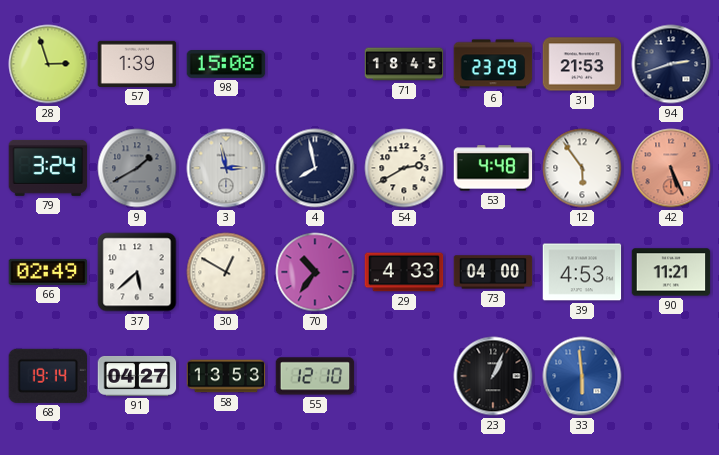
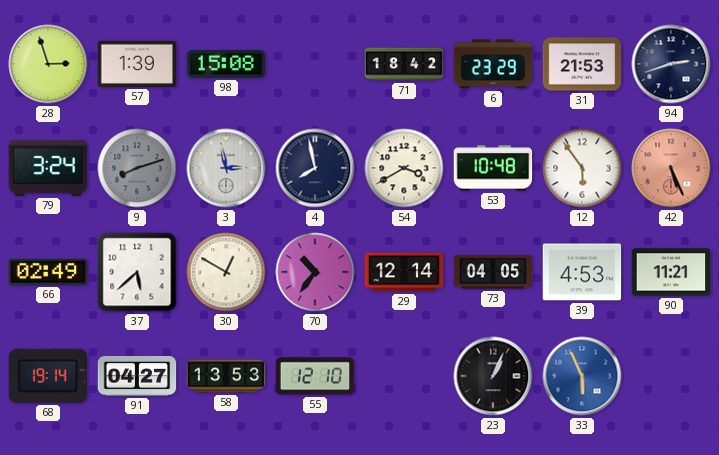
71: 18:45 -> 18:42 (404, 64)
9: 1:40 -> 8:12 (137, 168)
54: 2:40 -> 3:40 (404, 168)
53: 4:48 -> 10:48 (493, 168)
29: 4:33 -> 12:14 (404, 272)
73: 04:00 -> 04:05 (493, 272)
33: 5:59 -> 5:56 (582, 376)
